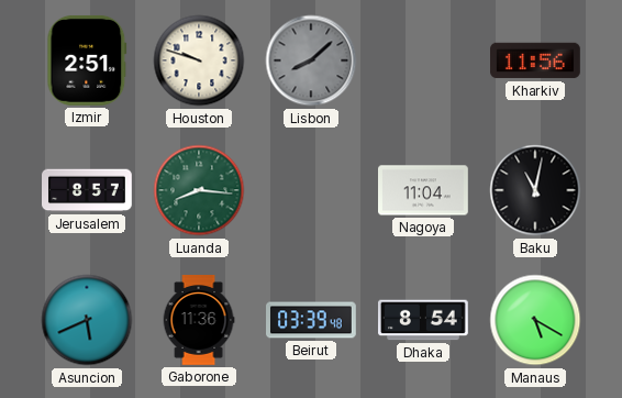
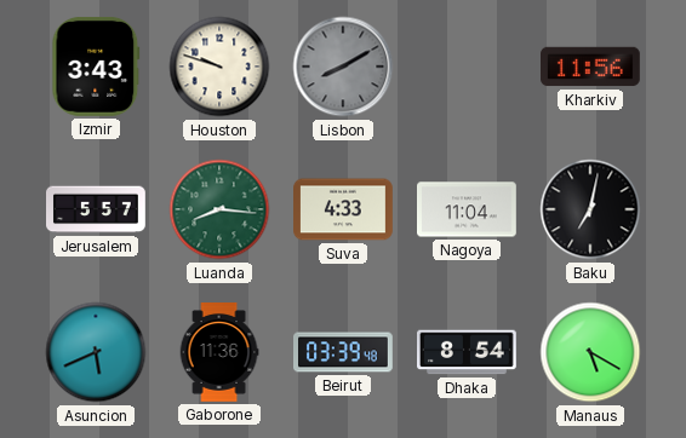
Izmir: 2:51 -> 3:43 (96, 67)
Lisbon: 8:08 -> 8:10 (343, 67)
Jerusalem: 8:57 -> 5:57 (97, 209)
Suva: none -> 4:33 (344, 209)
Baku: 11:02 -> 7:02 (590, 209)
